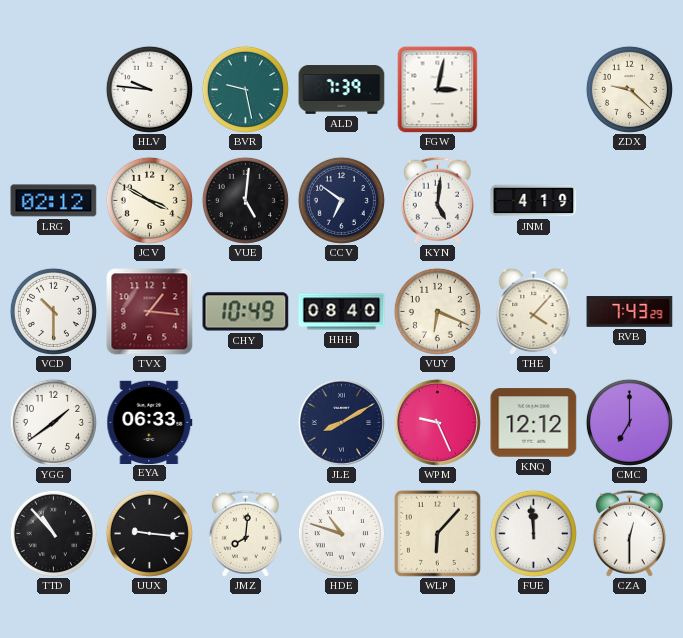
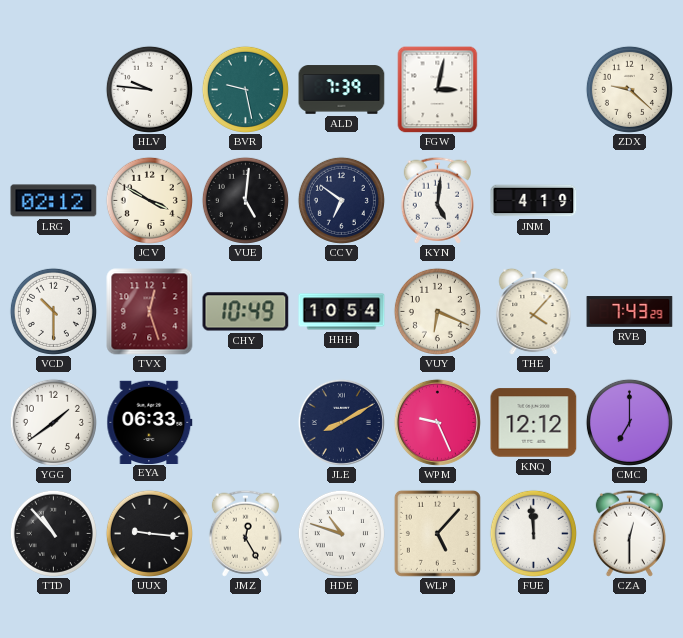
TVX: 1:16 -> 12:27 (150, 312)
HHH: 08:40 -> 10:54 (342, 312)
JMZ: 8:01 -> 12:25 (245, 533)
WLP: 6:07 -> 5:07 (437, 533)
